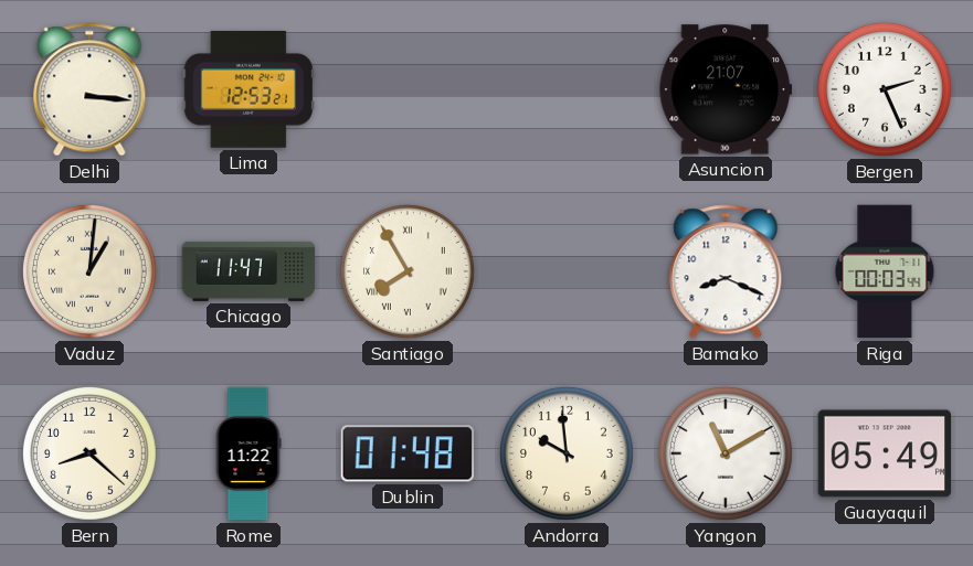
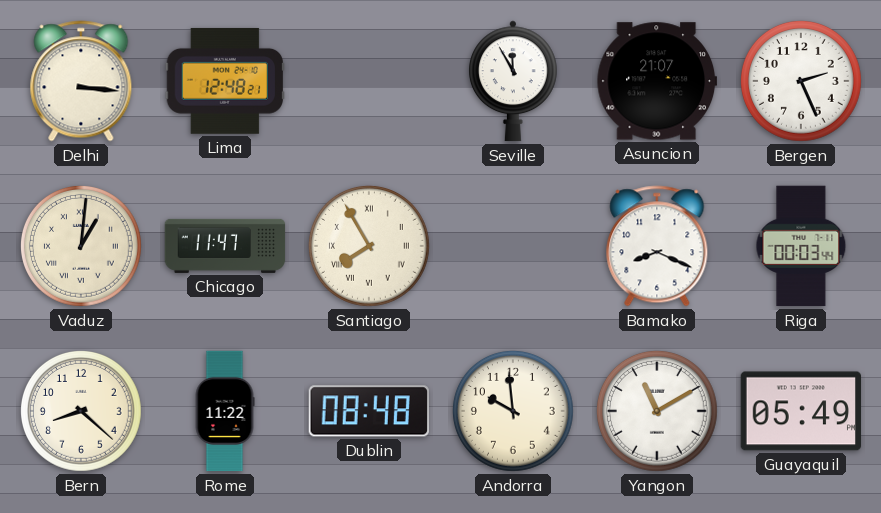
Lima: 12:53 -> 12:48 (224, 81)
Seville: none -> 11:55 (514, 81)
Dublin: 01:48 -> 08:48 (369, 411)
